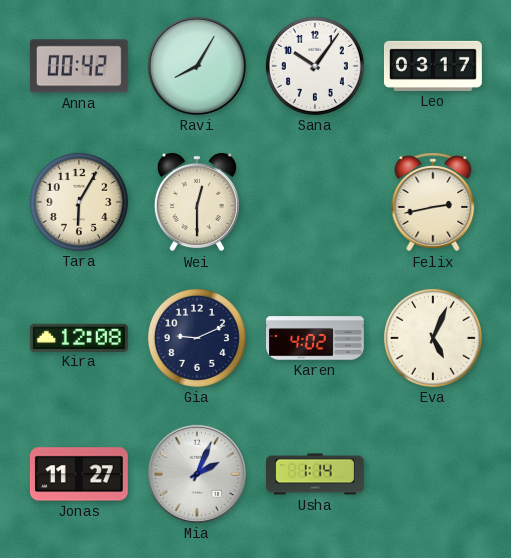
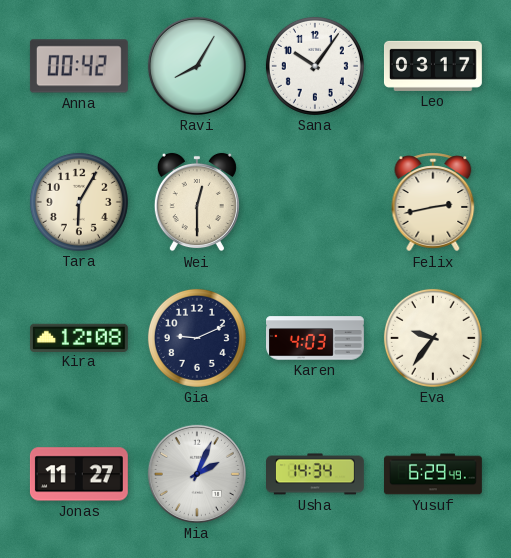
Karen: 4:02 -> 4:03 (316, 338)
Eva: 5:04 -> 9:36 (433, 338)
Usha: 1:14 -> 14:34 (316, 474)
Yusuf: none -> 6:29 (434, 474)
